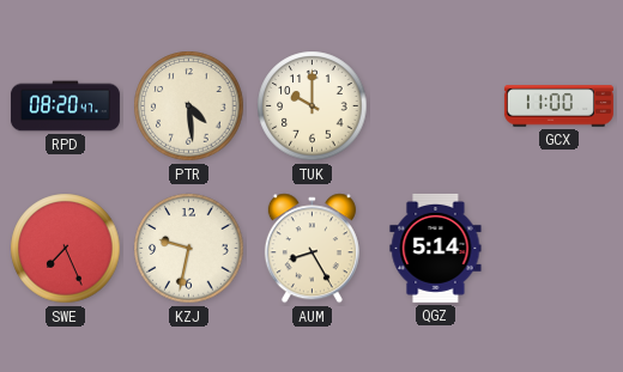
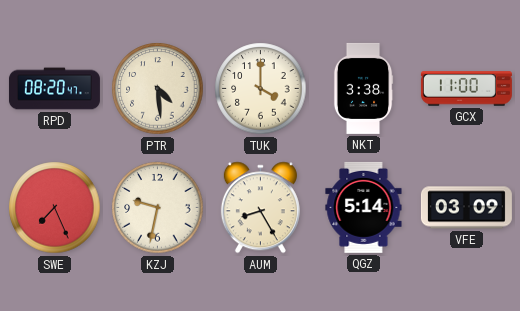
TUK: 10:00 -> 4:00 (261, 89)
NKT: none -> 3:38 (363, 88)
VFE: none -> 03:09 (466, 208)
